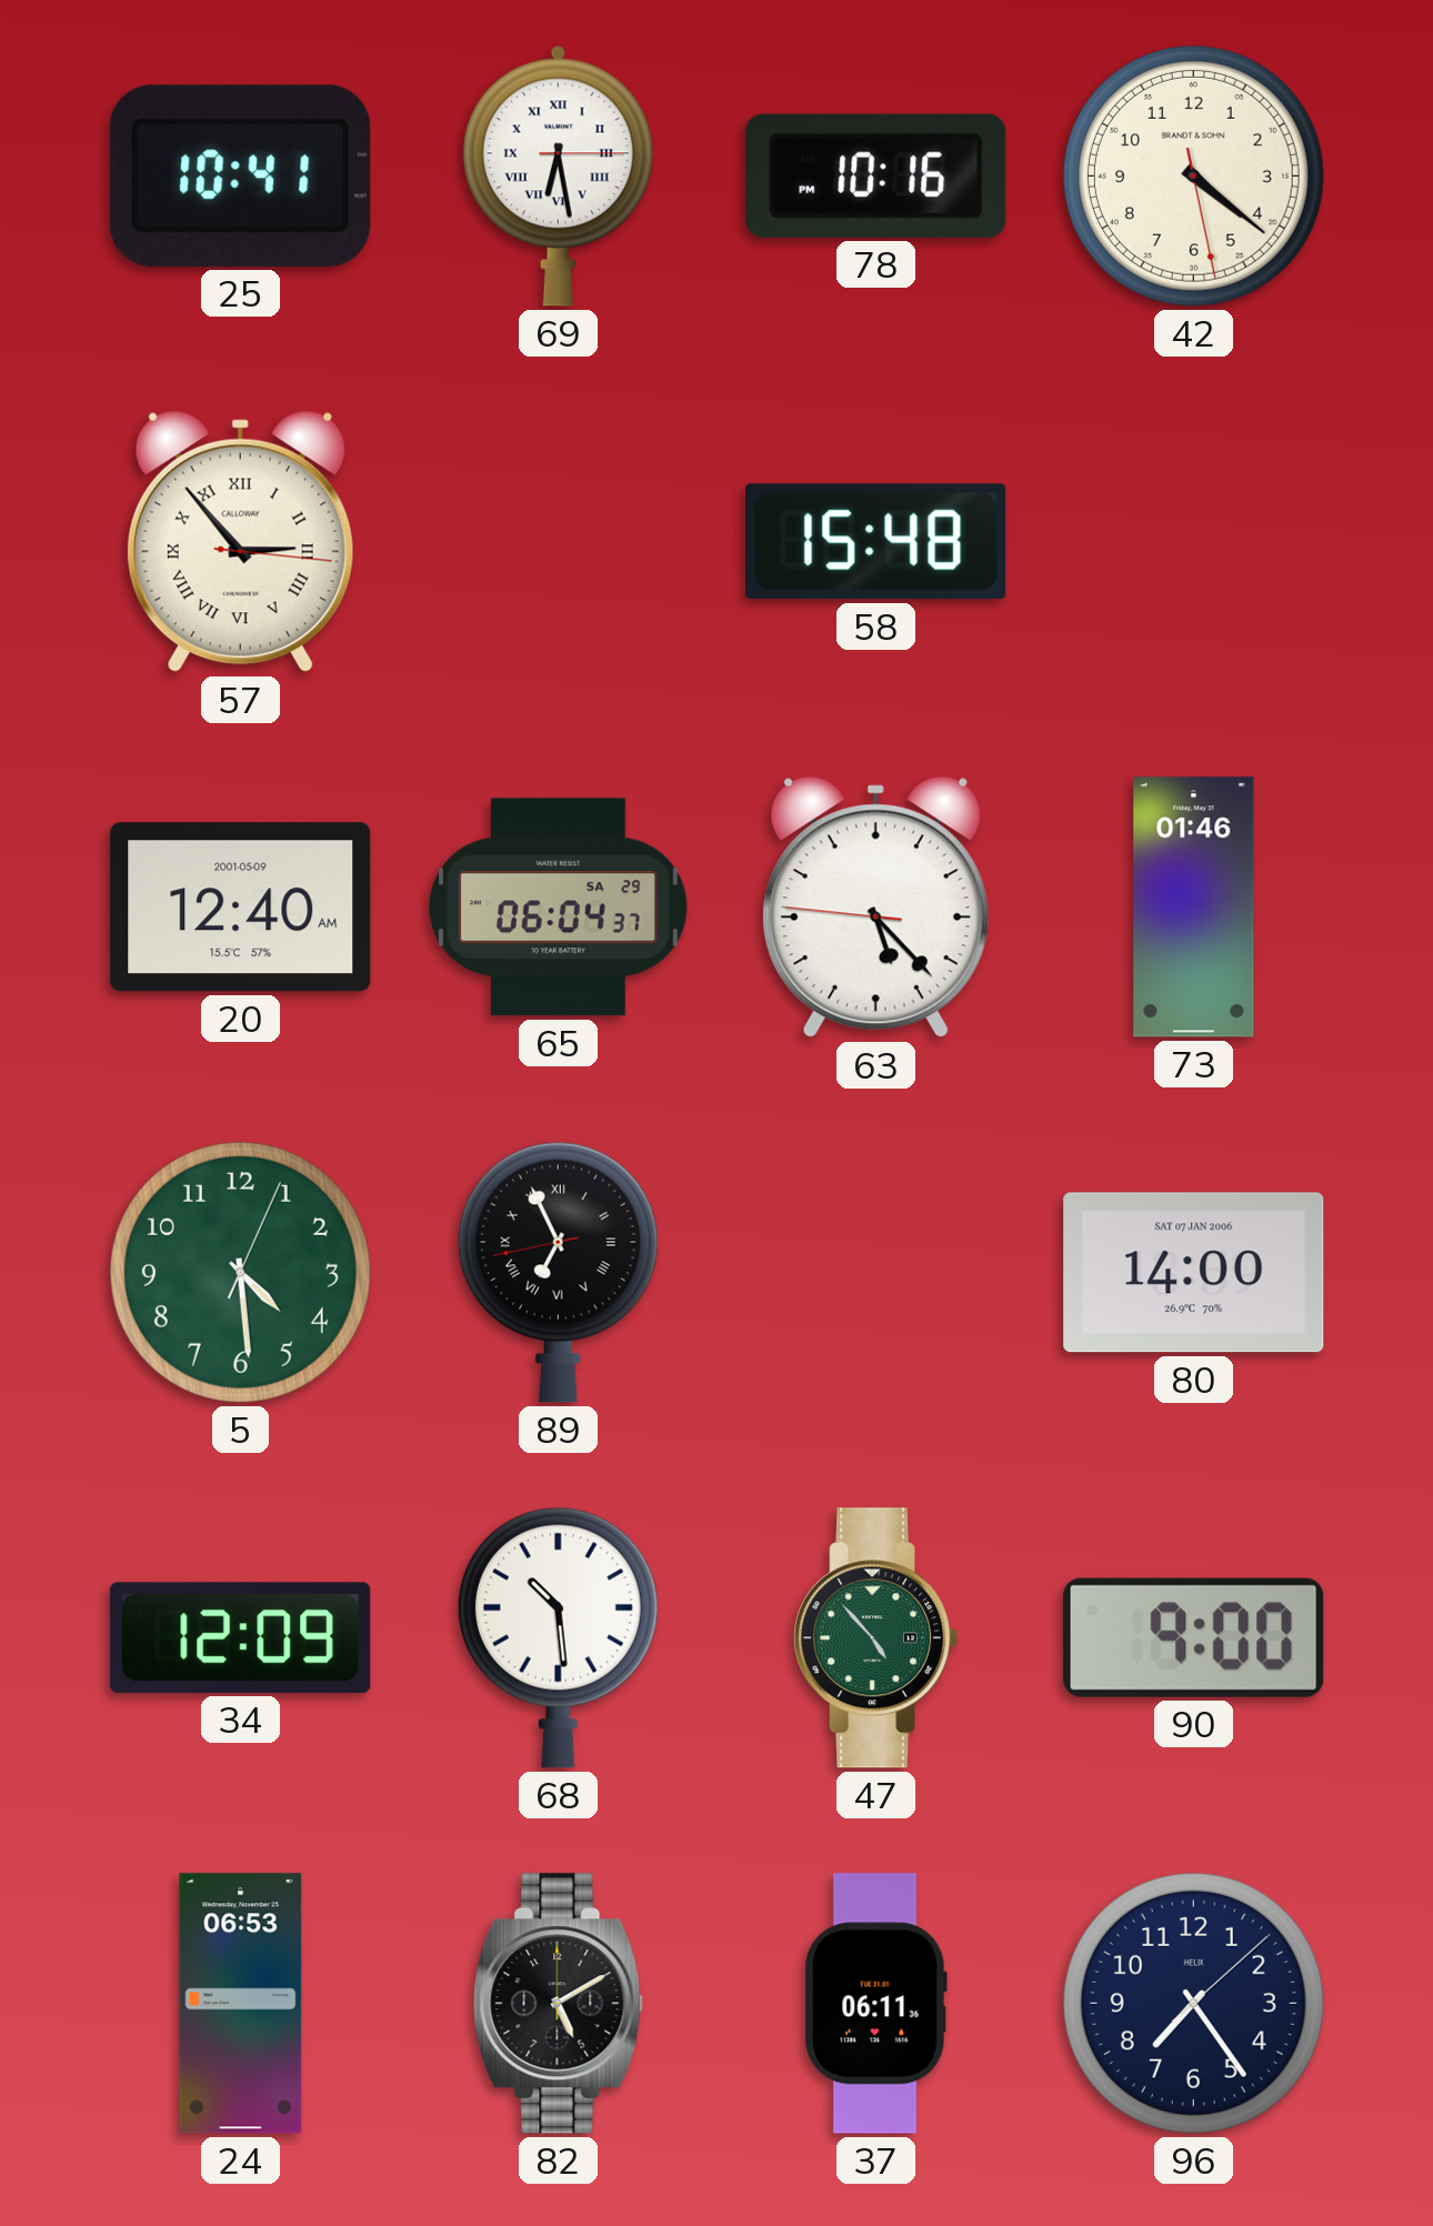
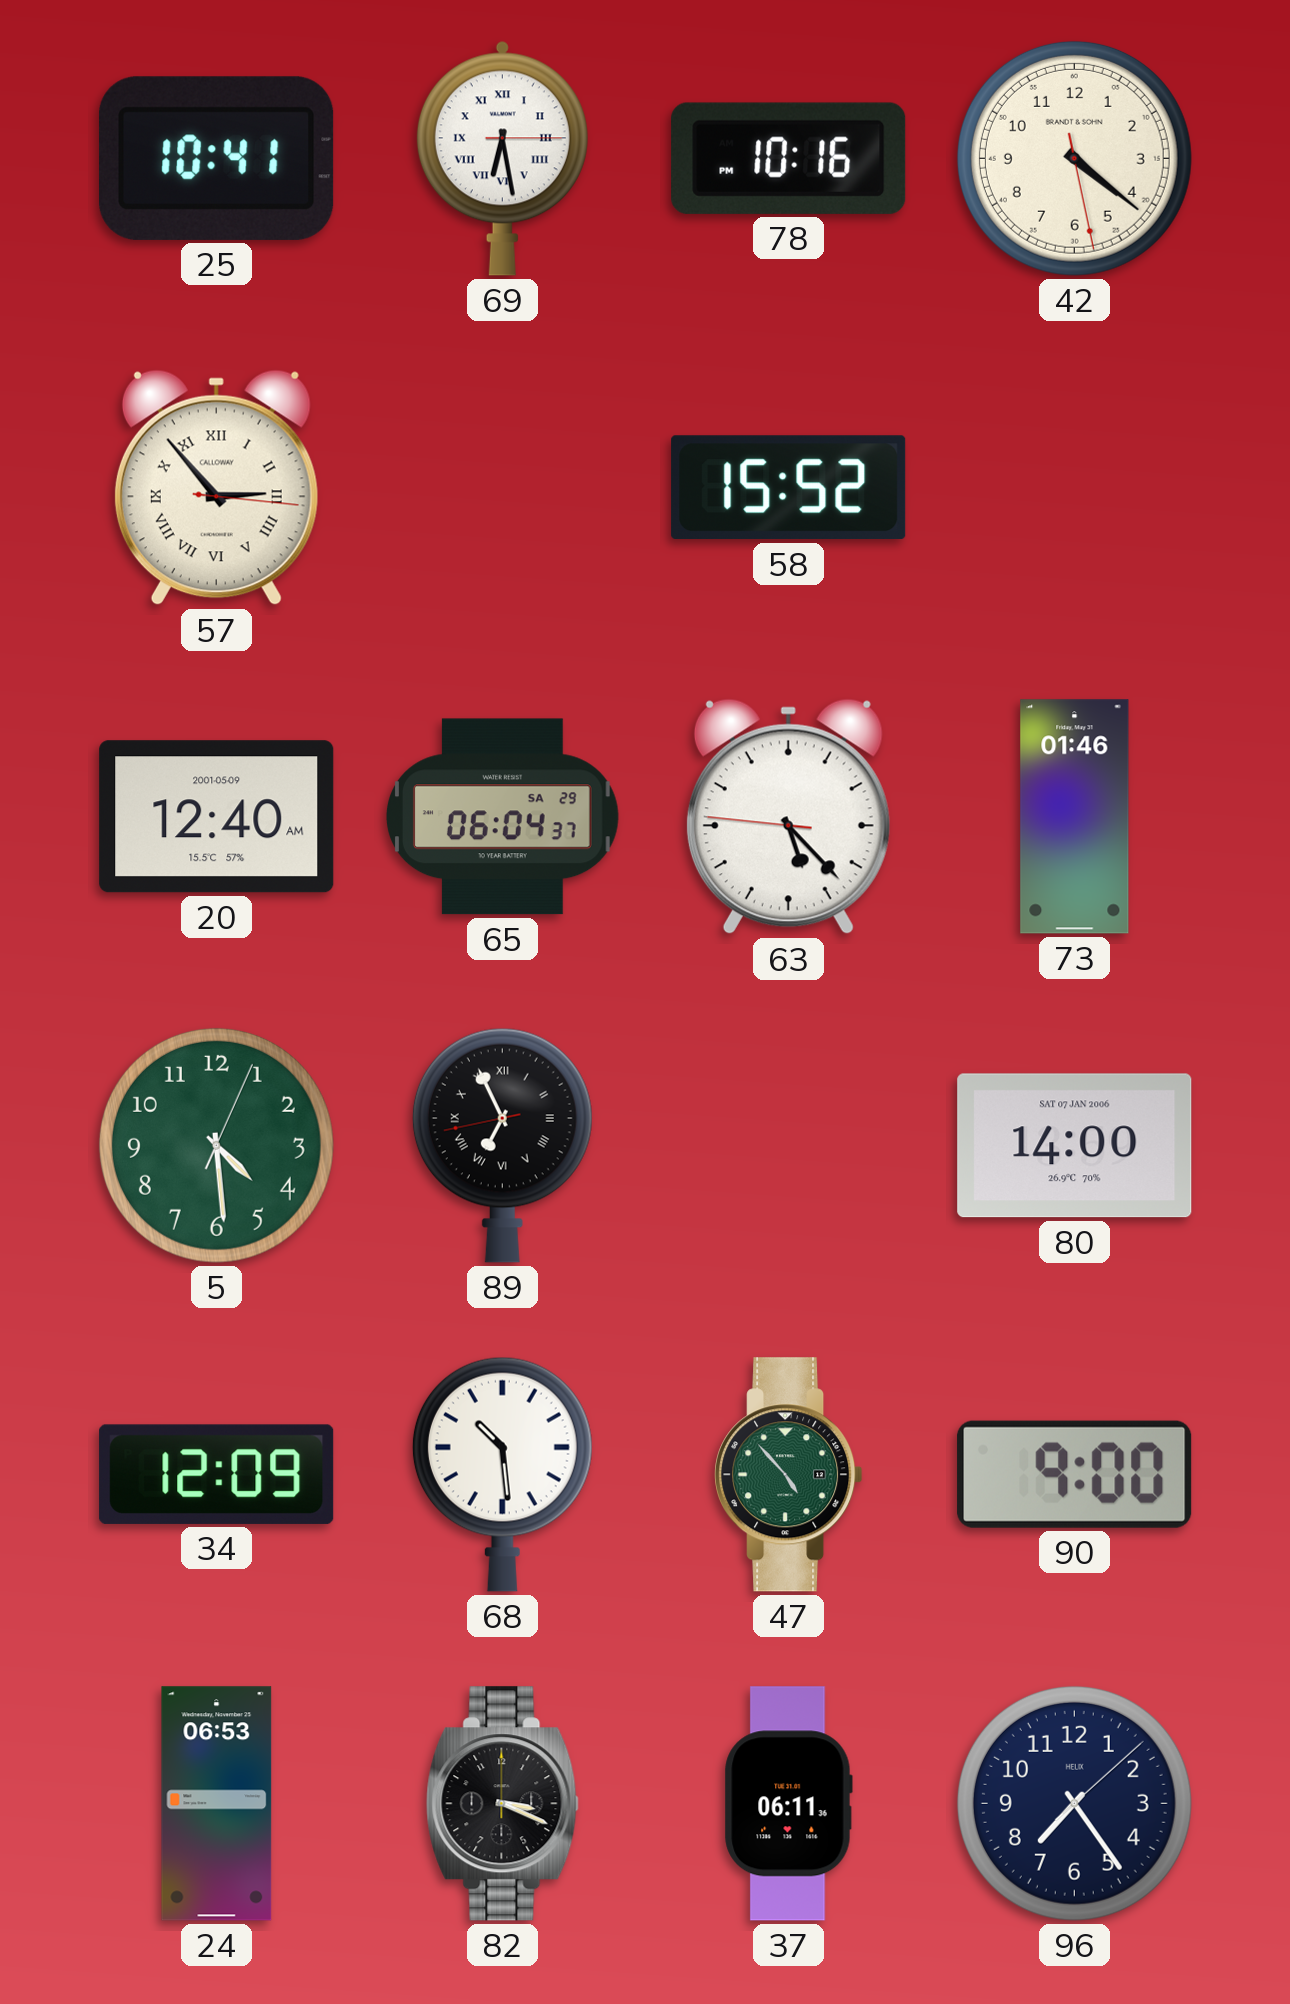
58: 15:48 -> 15:52 (789, 488)
82: 5:10 -> 3:19 (503, 1804)
